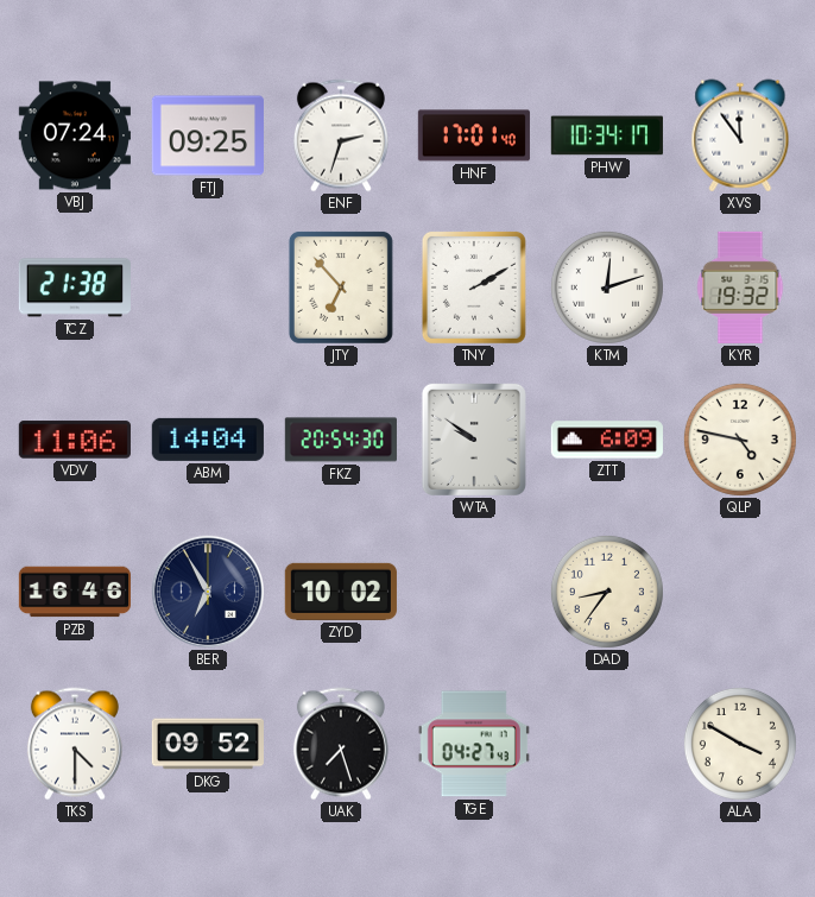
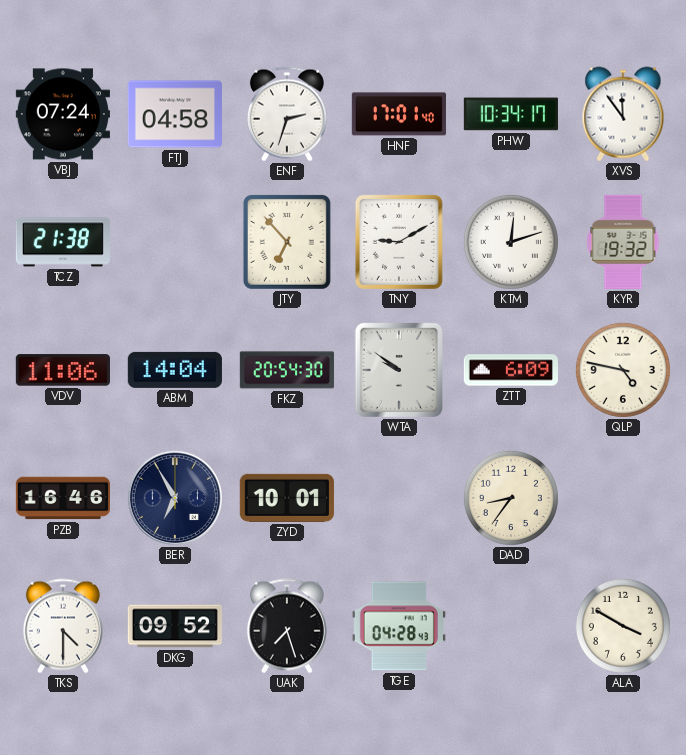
FTJ: 09:25 -> 04:58 (175, 114)
TNY: 2:10 -> 9:10 (399, 242)
ZYD: 10:02 -> 10:01 (287, 498)
TGE: 04:27 -> 04:28 (399, 626)
